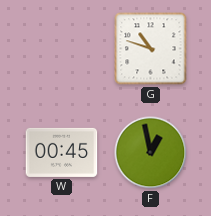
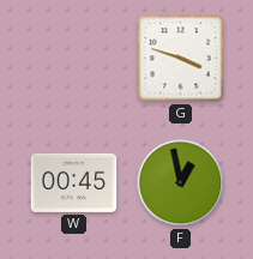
G: 10:48 -> 3:48 (181, 59)
